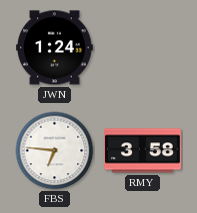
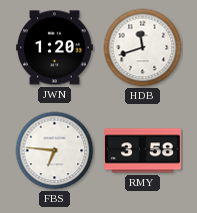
JWN: 1:24 -> 1:20 (55, 48)
HDB: none -> 11:42 (143, 48)
